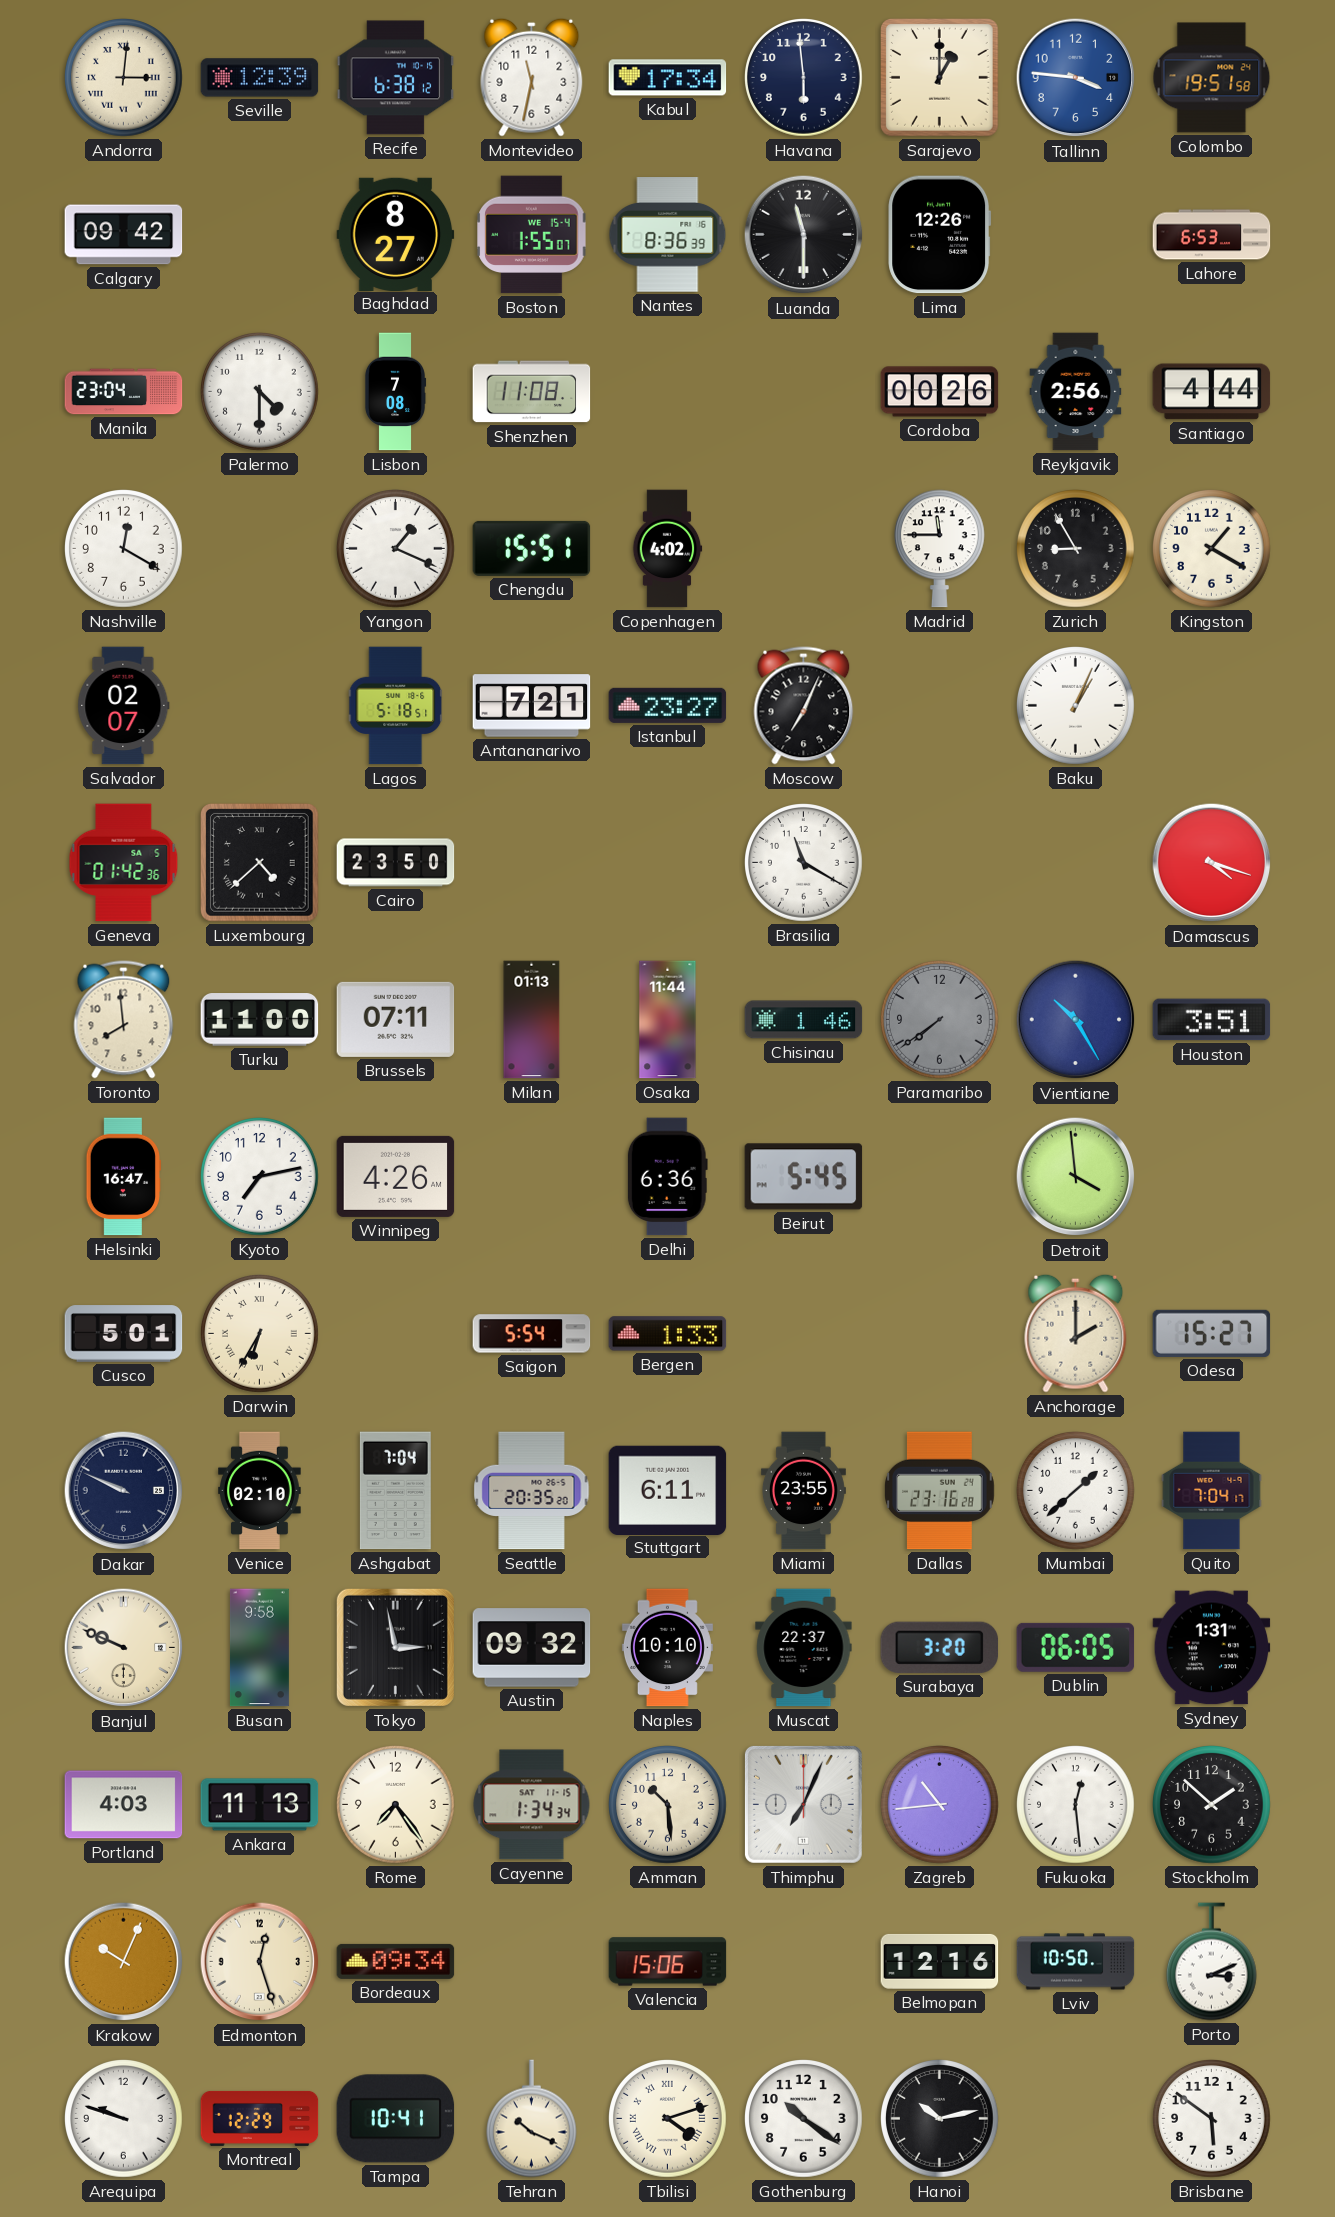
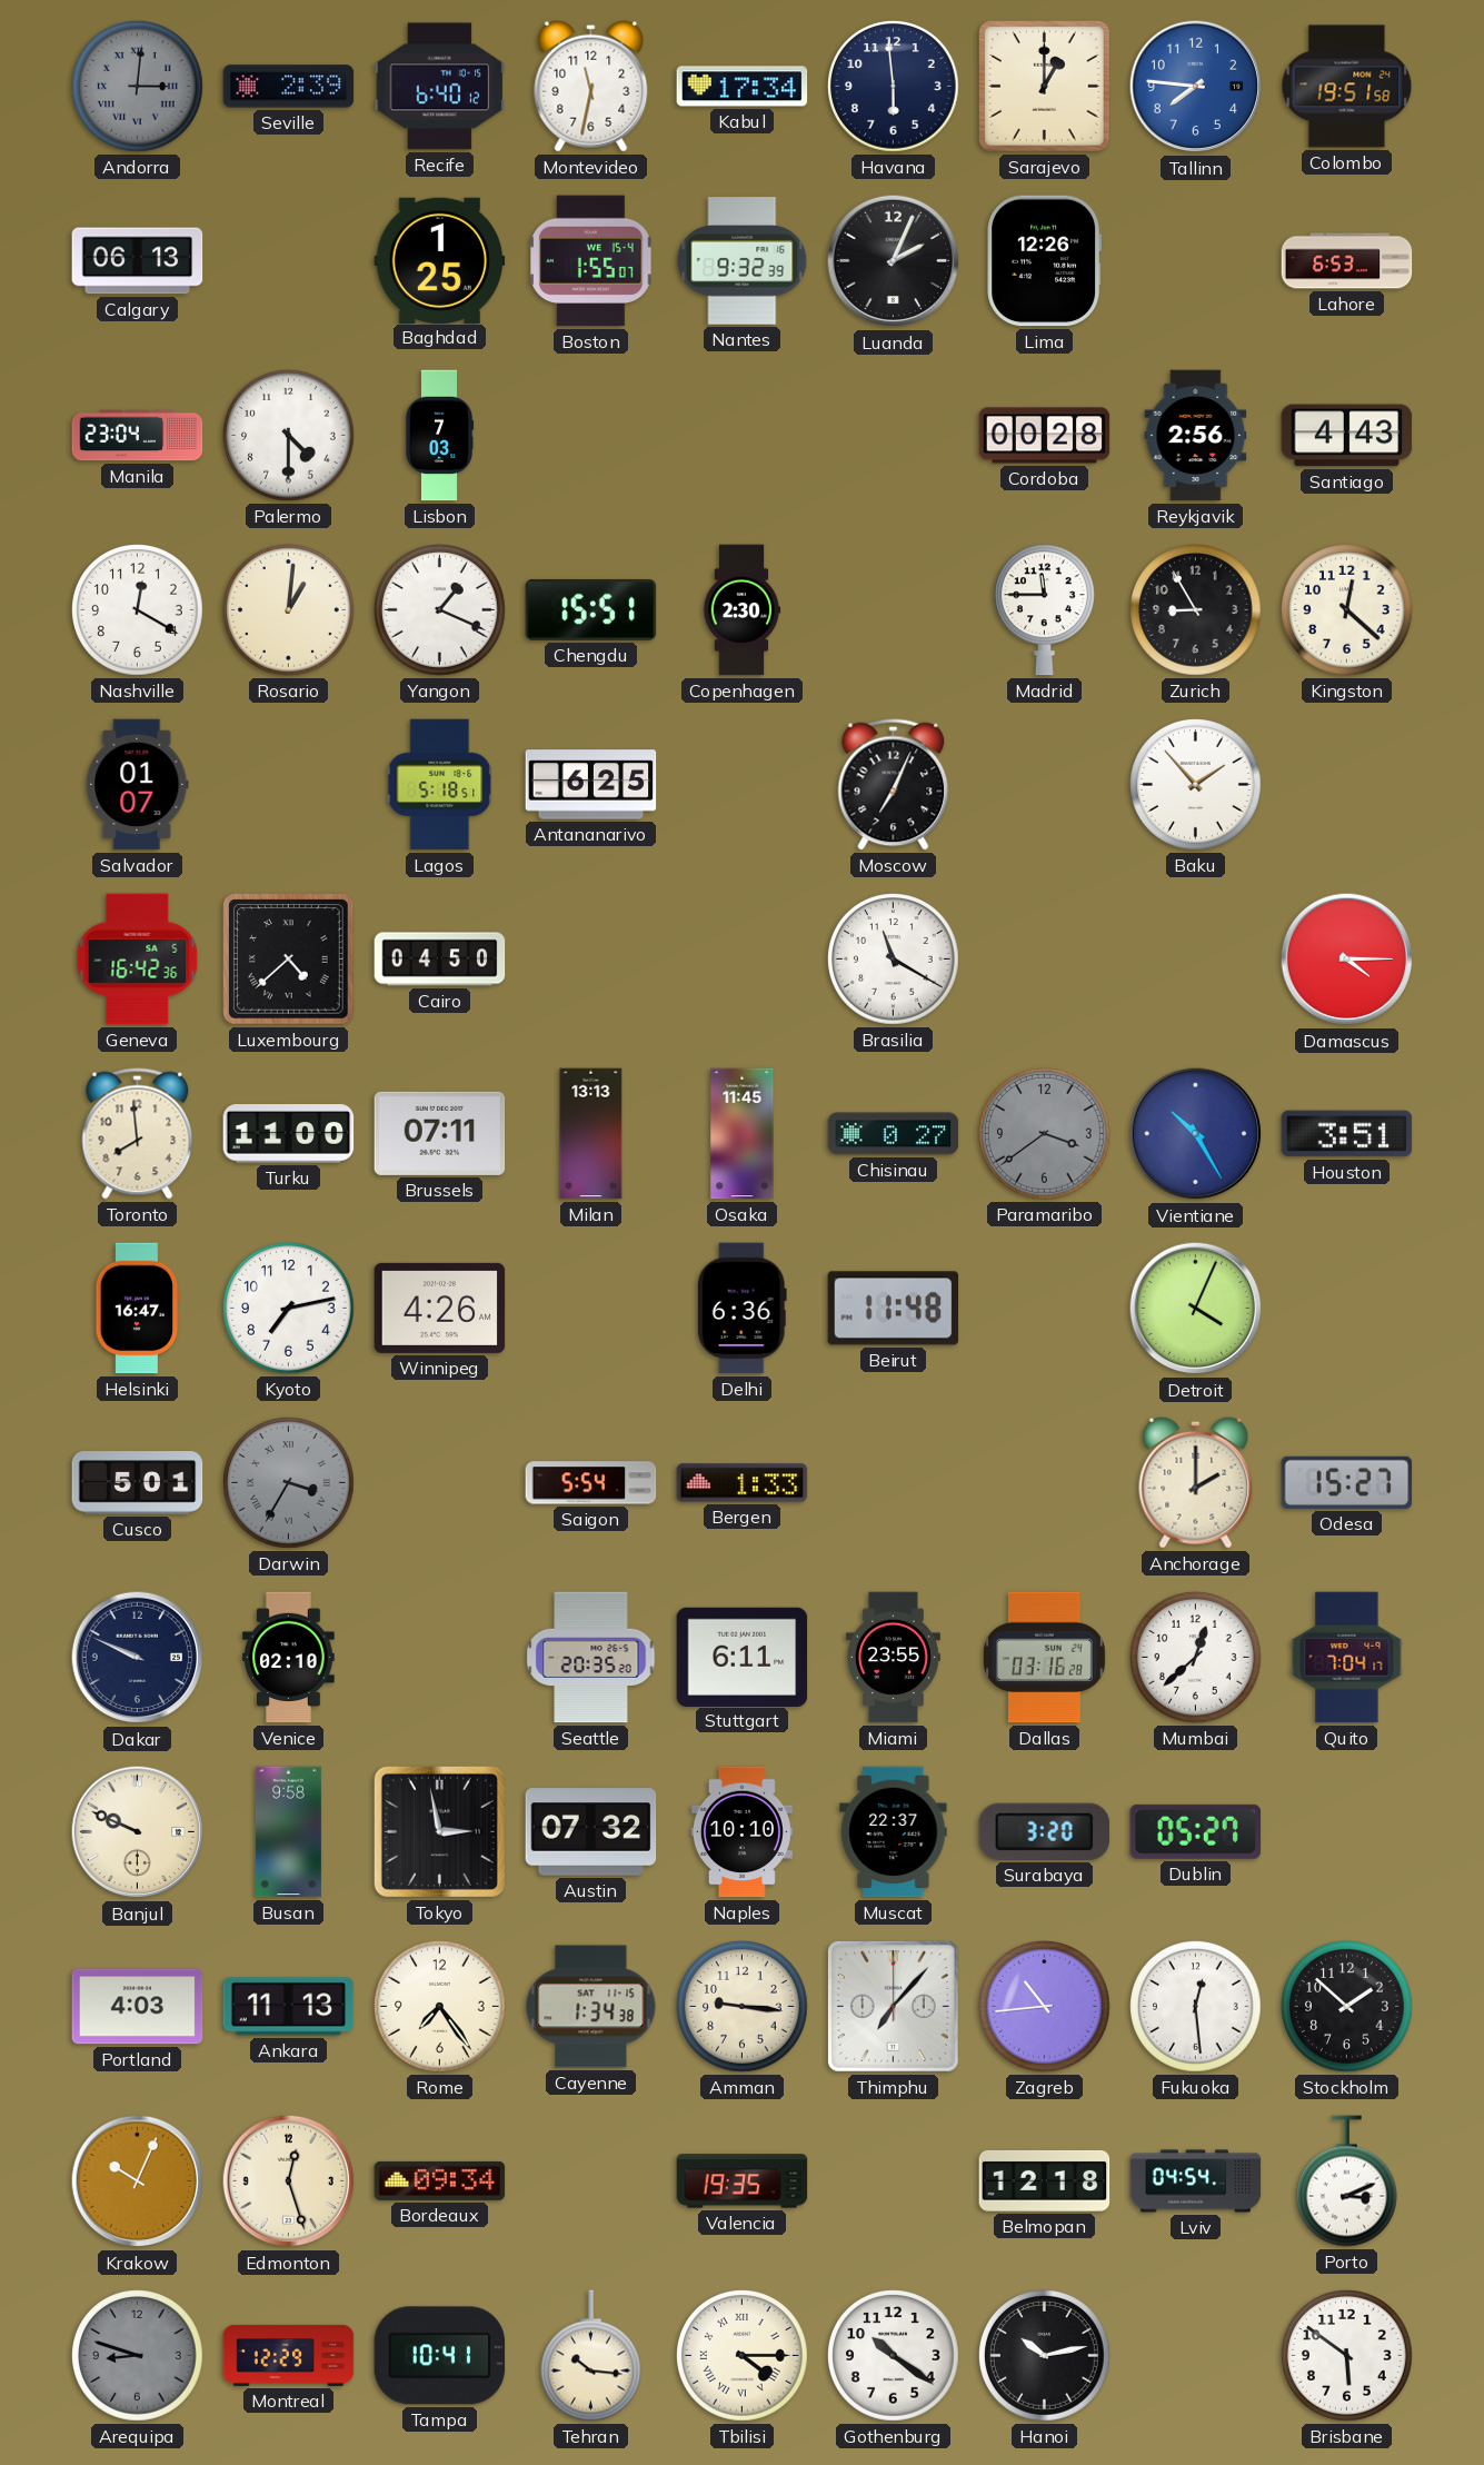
Andorra dial: cream -> grey (138, 87)
Seville: 12:39 -> 2:39 (289, 87)
Recife: 6:38 -> 6:40 (440, 87)
Tallinn: 3:46 -> 7:46 (1196, 87)
Calgary: 09:42 -> 06:13 (138, 261)
Baghdad: 8:27 -> 1:25 (440, 260)
Nantes: 8:36 -> 9:32 (743, 261)
Luanda: 11:30 -> 2:04 (894, 261)
Lisbon: 7:08 -> 7:03 (439, 436)
Shenzhen: 11:08 -> none (532, 392)
Cordoba: 00:26 -> 00:28 (1045, 436)
Santiago: 4:44 -> 4:43 (1347, 436)
Rosario: none -> 1:01 (289, 610)
Copenhagen: 4:02 -> 2:30 (741, 610)
Kingston: 1:20 -> 12:22 (1347, 610)
Salvador: 02:07 -> 01:07 (138, 785)
Antananarivo: 7:21 -> 6:25 (591, 785)
Istanbul: 23:27 -> none (668, 705)
Baku: 1:04 -> 1:53 (1196, 785)
Geneva: 01:42 -> 16:42 (138, 960)
Cairo: 23:50 -> 04:50 (440, 960)
Damascus: 4:18 -> 4:15 (1347, 960)
Milan: 01:13 -> 13:13 (591, 1134)
Osaka: 11:44 -> 11:45 (743, 1134)
Chisinau: 1:46 -> 0:27 (894, 1134)
Paramaribo: 7:39 -> 3:39 (1045, 1134)
Beirut: 5:45 -> 11:48 (894, 1309)
Detroit: 3:59 -> 4:04 (1196, 1309)
Darwin: 6:35 -> 3:35 (289, 1483)
Darwin dial: cream -> grey (289, 1483)
Ashgabat: 7:04 -> none (395, 1491)
Dallas: 23:16 -> 03:16 (1045, 1658)
Mumbai: 1:38 -> 12:38 (1196, 1658)
Austin: 09:32 -> 07:32 (591, 1832)
Dublin: 06:05 -> 05:27 (1196, 1831)
Sydney: 1:31 -> none (1212, 1648)
Cayenne: 1:34:34 -> 1:34:38 (591, 2007)
Amman: 10:29 -> 9:16 (743, 2007)
Thimphu: 7:04 -> 7:07 (893, 2006)
Valencia: 15:06 -> 19:35 (743, 2181)
Belmopan: 12:16 -> 12:18 (1045, 2180)
Lviv: 10:50 -> 04:54 (1196, 2181)
Arequipa: 9:48 -> 8:48 (138, 2356)
Arequipa dial: white -> grey (138, 2356)
Tehran: 10:19 -> 10:16 (590, 2356)
Tbilisi: 4:12 -> 4:15 (743, 2356)
